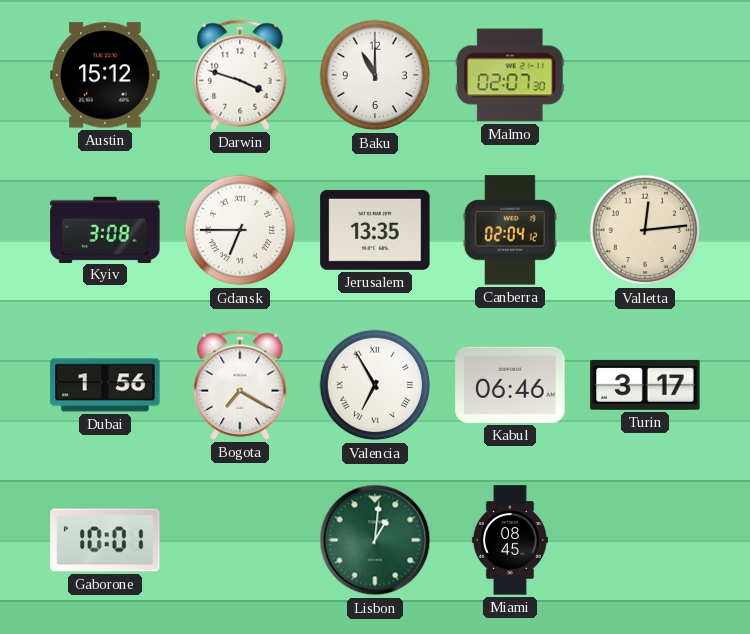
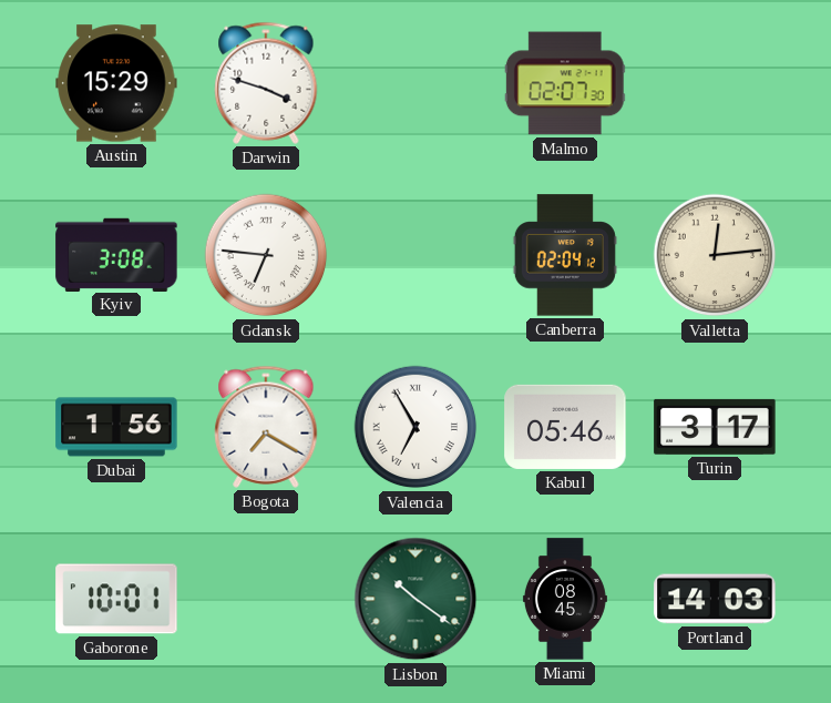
Austin: 15:12 -> 15:29 (116, 83)
Baku: 11:00 -> none (375, 75)
Gdansk: 6:45 -> 6:46 (266, 255)
Jerusalem: 13:35 -> none (375, 230)
Kabul: 06:46 -> 05:46 (565, 427)
Lisbon: 1:01 -> 10:21 (416, 599)
Portland: none -> 14:03 (715, 599)
